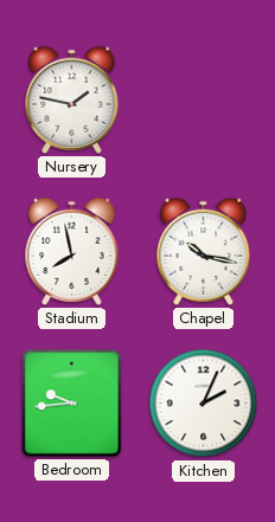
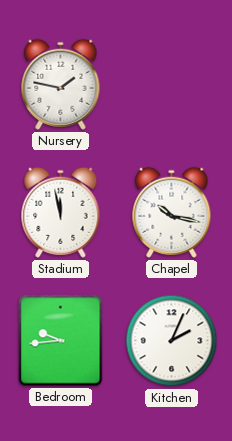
Stadium: 7:58 -> 11:58 (61, 212)
